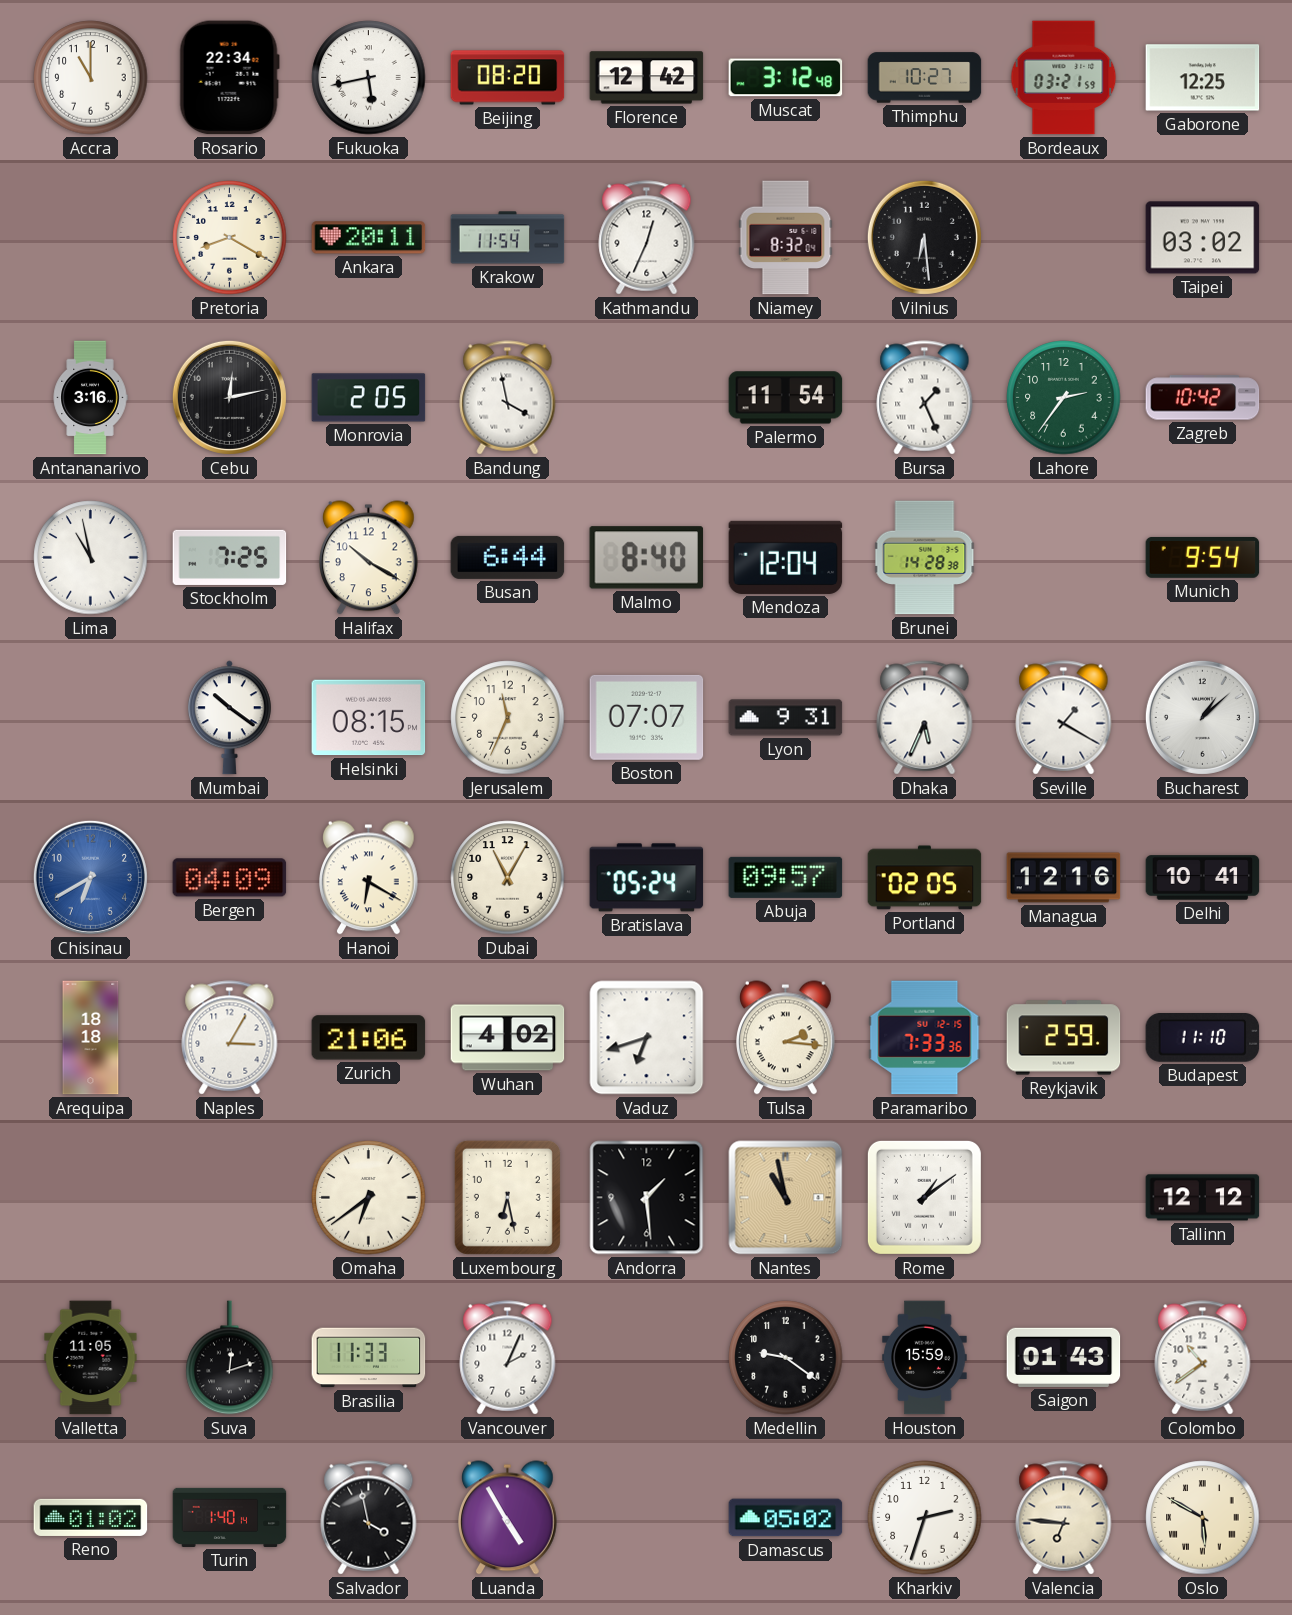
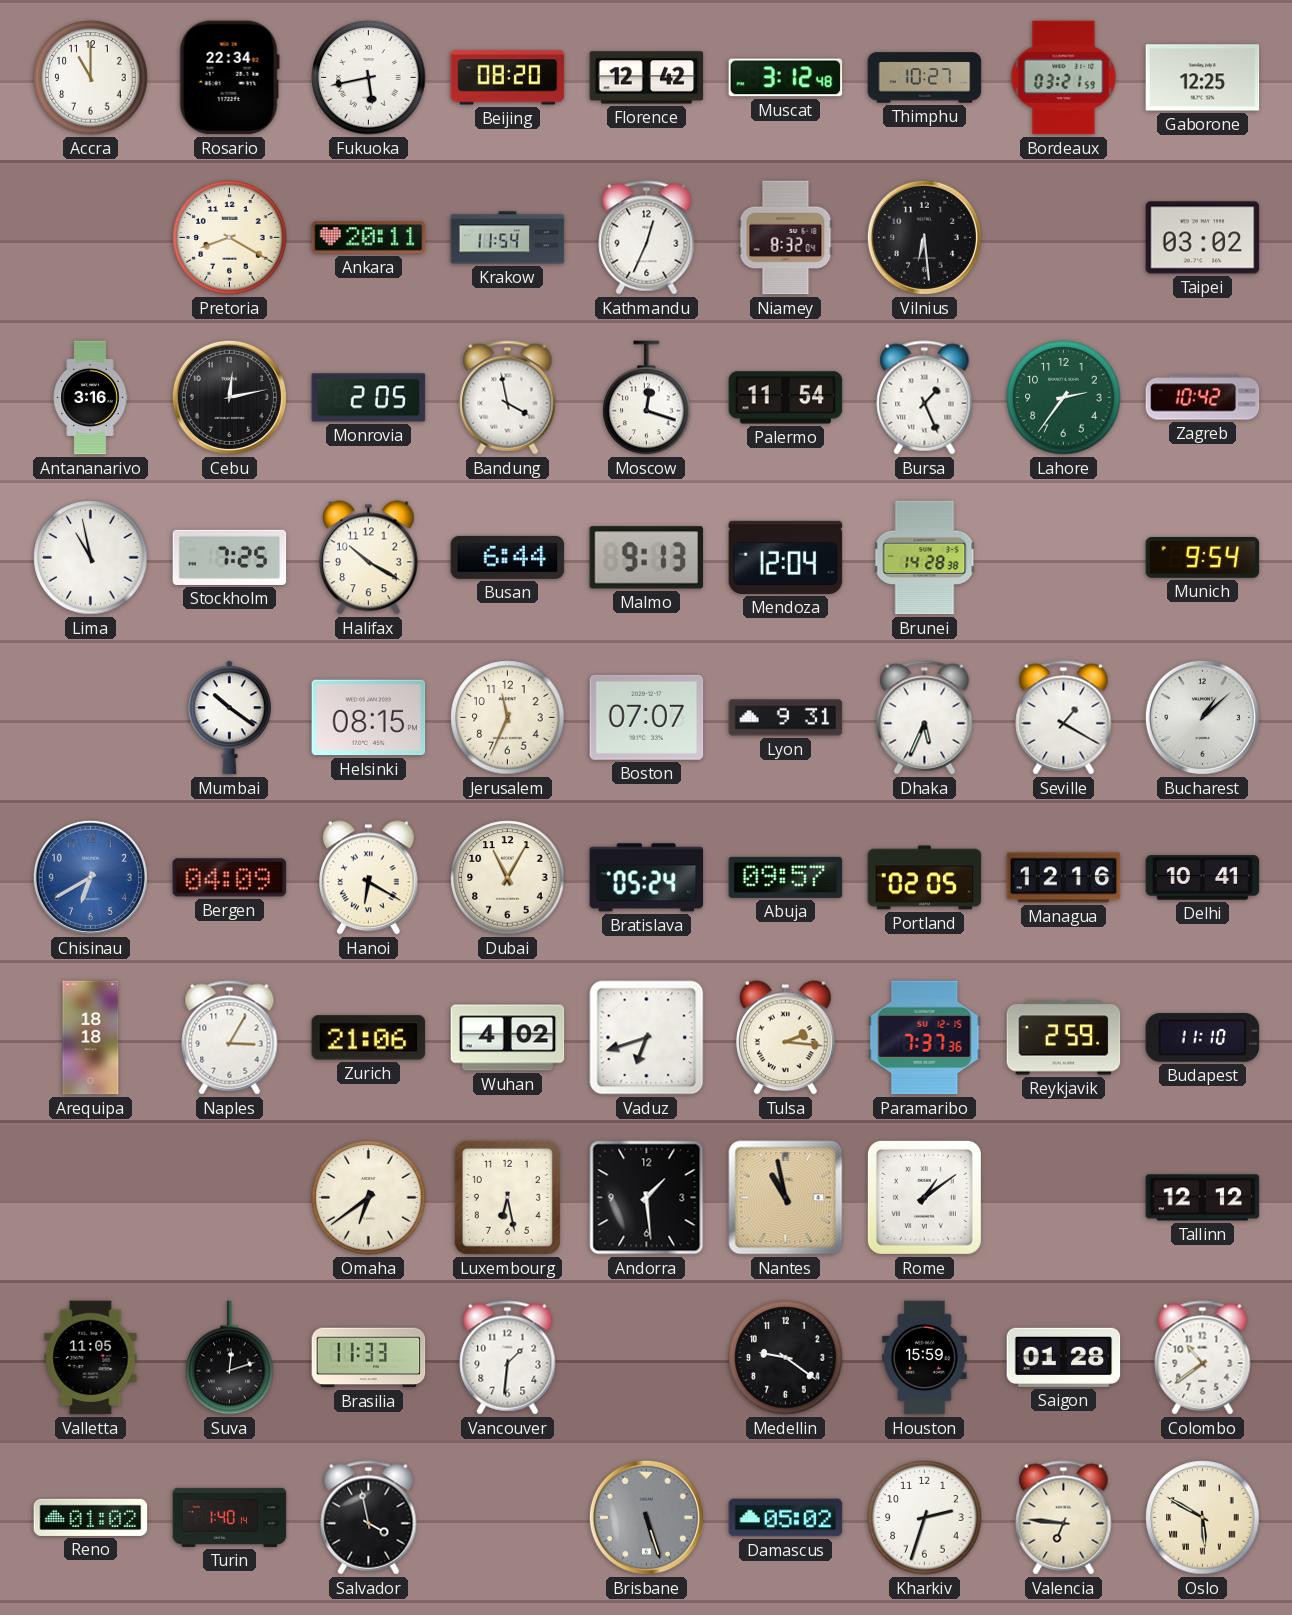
Moscow: none -> 12:18 (647, 398)
Malmo: 8:40 -> 9:13 (647, 558)
Paramaribo: 7:33 -> 7:37 (925, 1038)
Vancouver: 2:04 -> 1:31 (508, 1358)
Saigon: 01:43 -> 01:28 (1064, 1357)
Luanda: 4:55 -> none (508, 1518)
Brisbane: none -> 5:27 (646, 1517)
